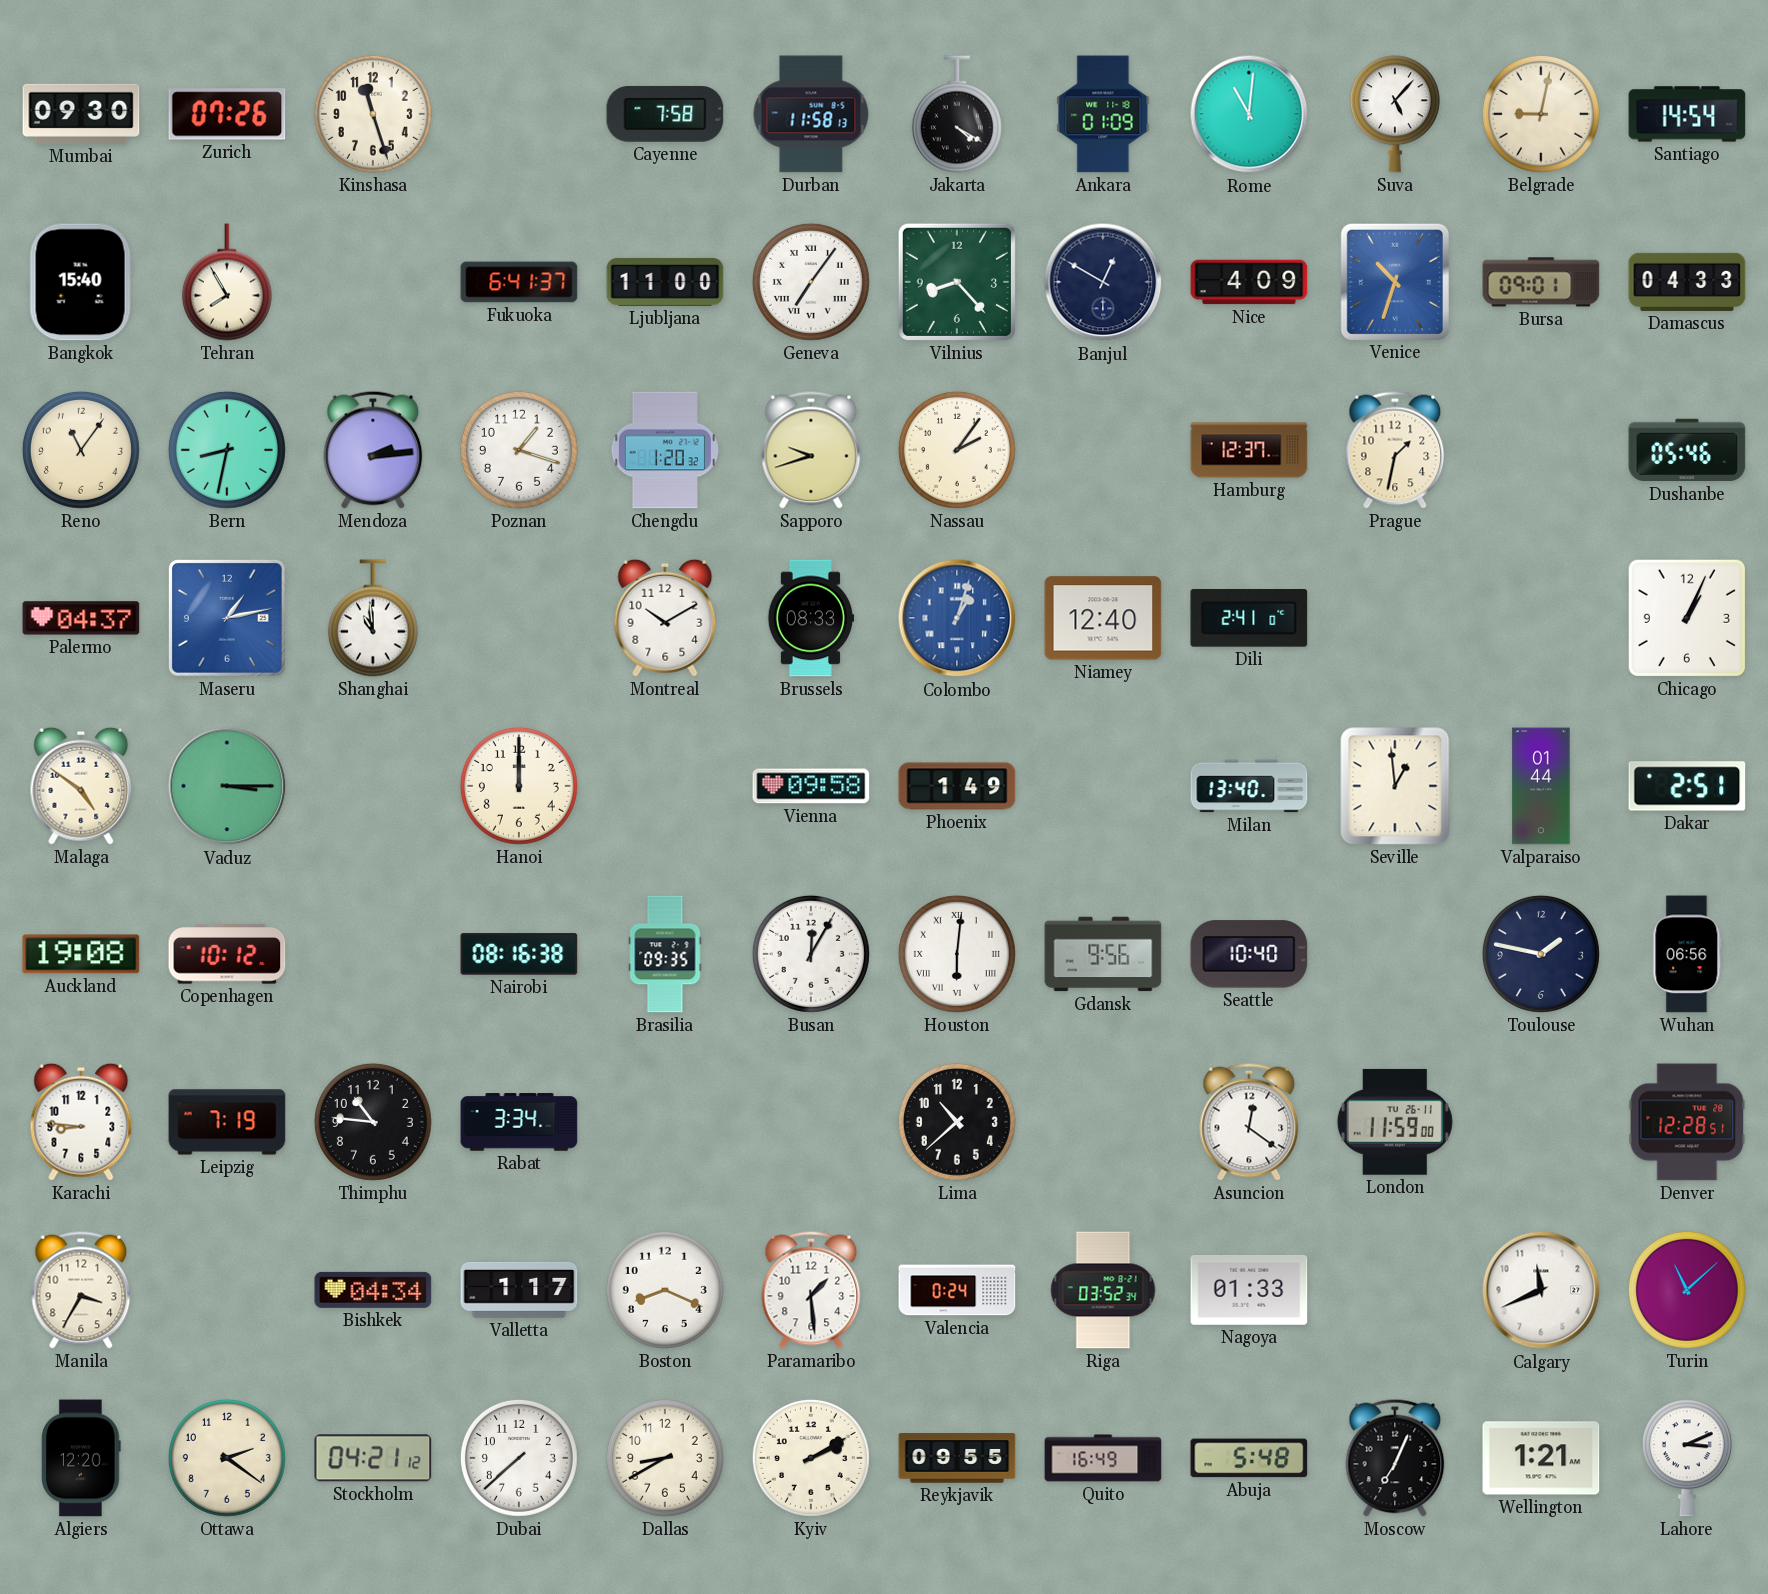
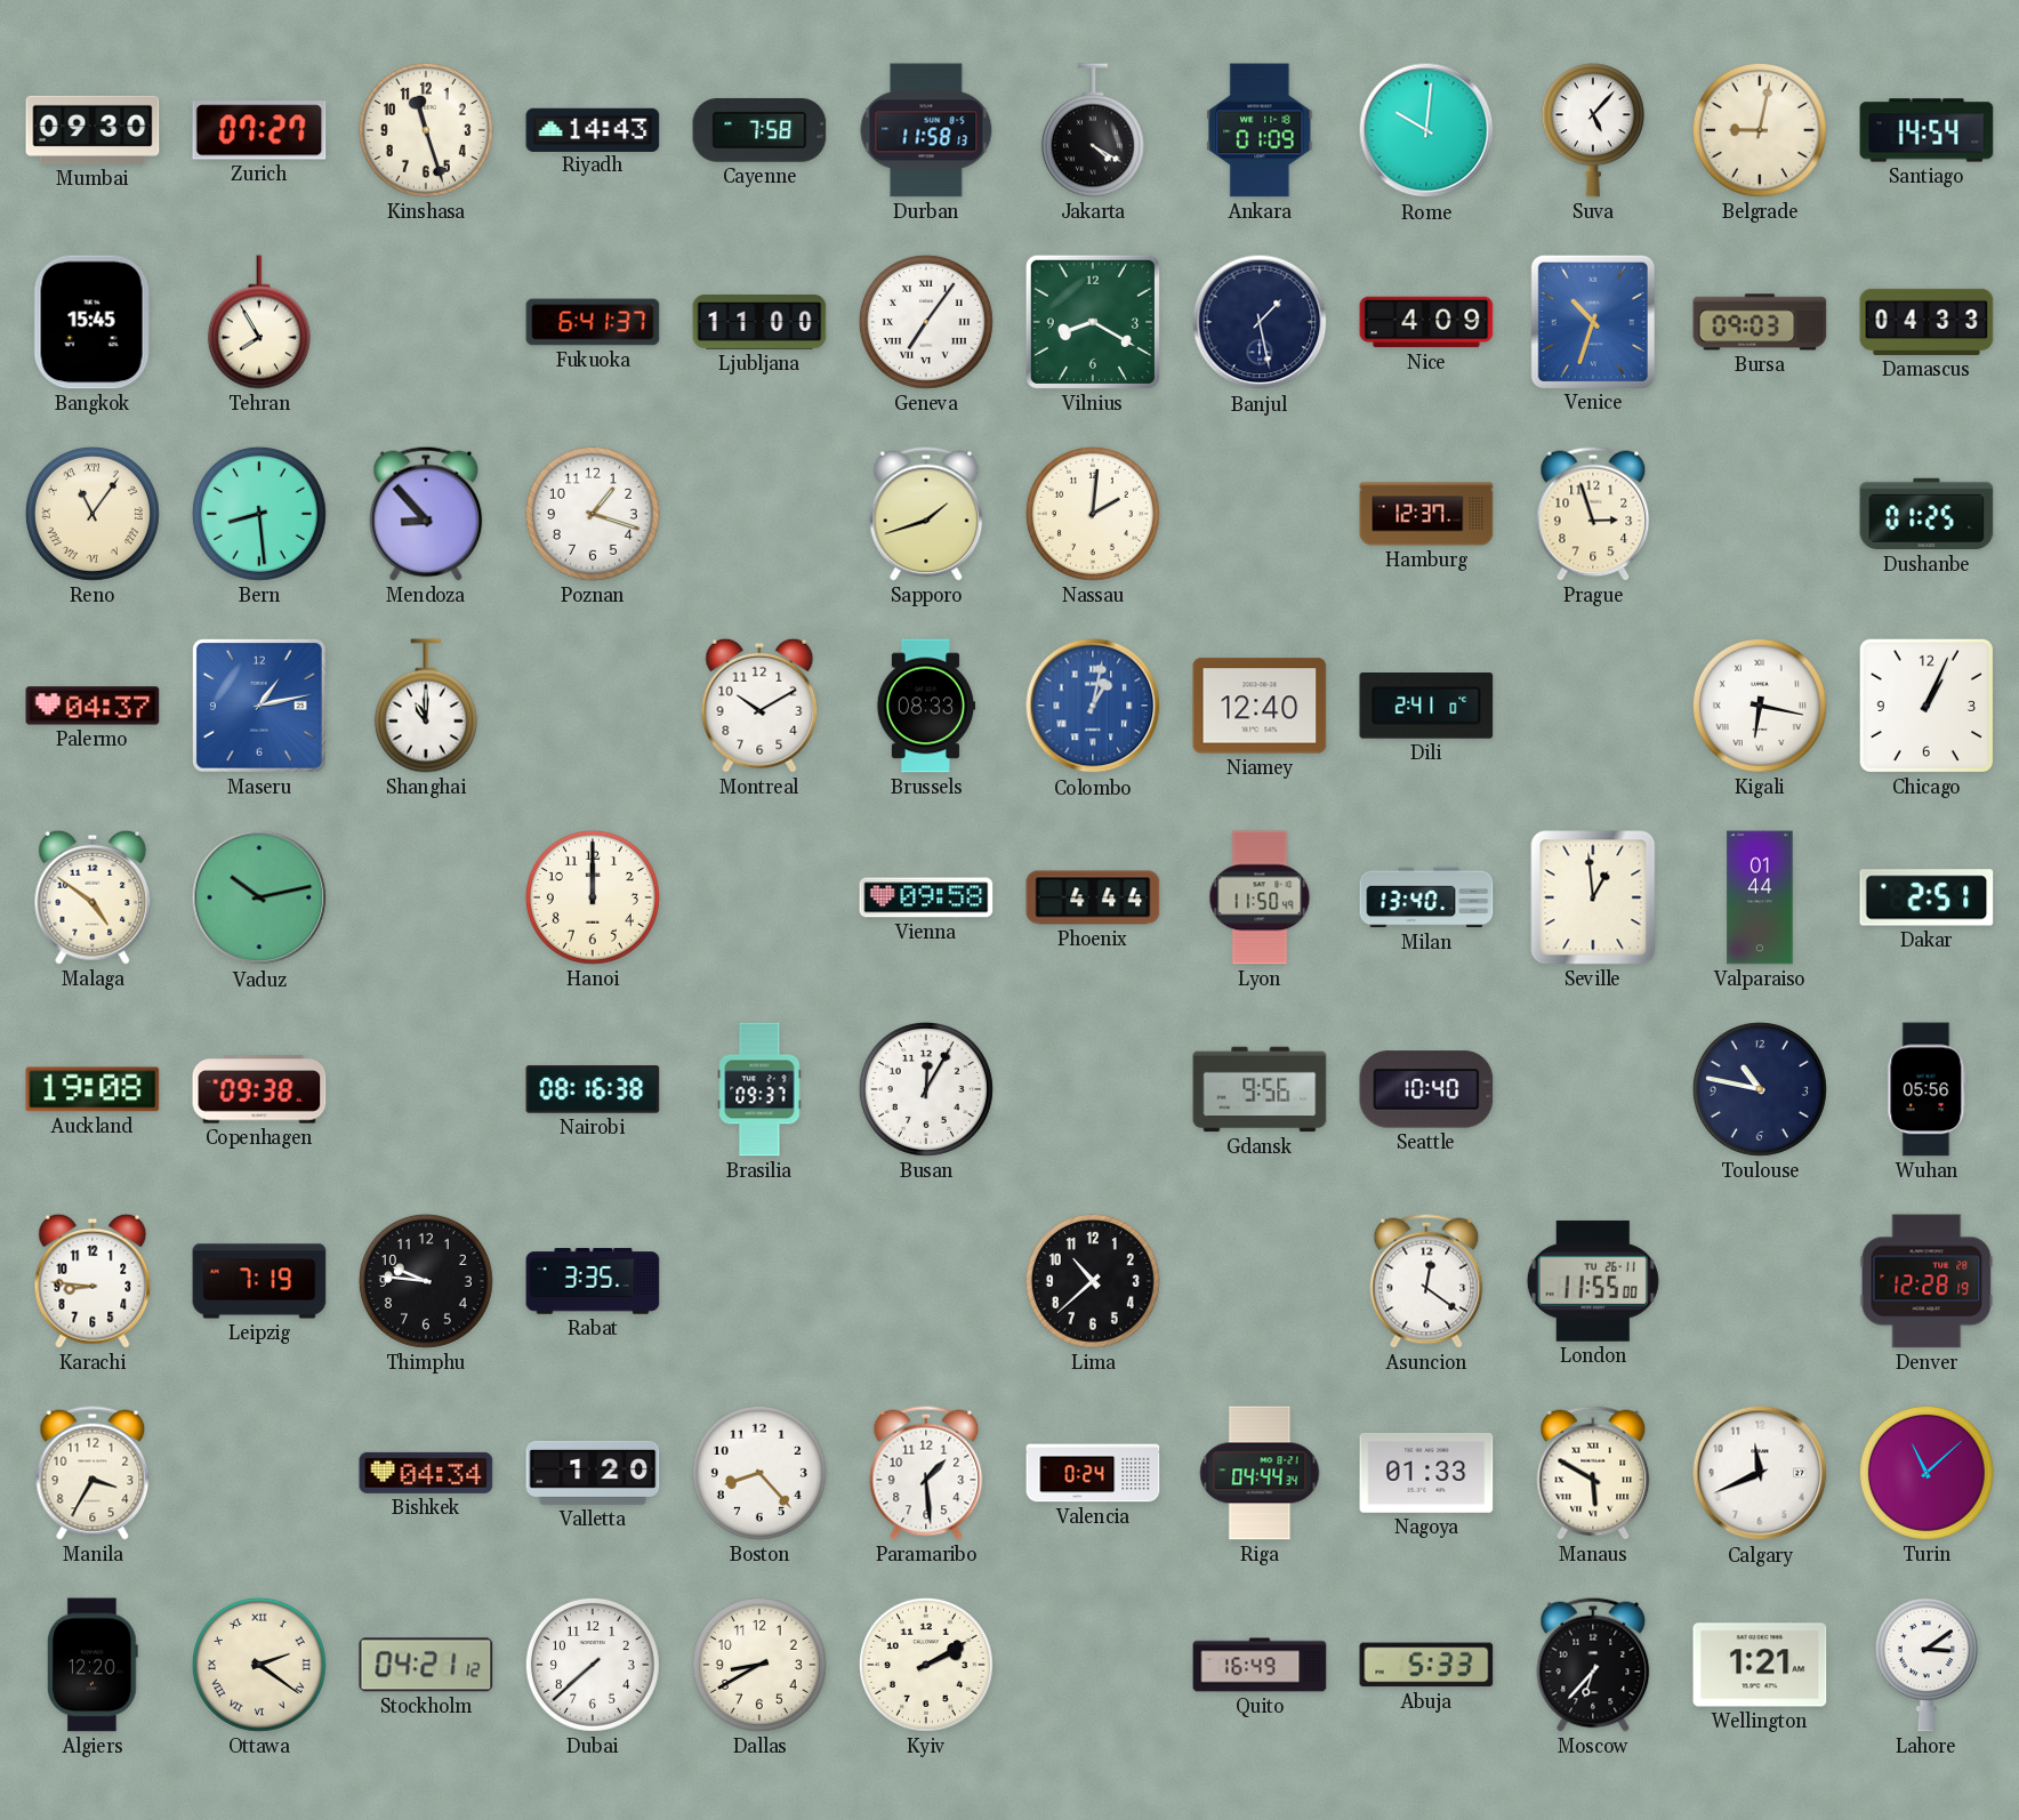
Zurich: 07:26 -> 07:27 (259, 130)
Riyadh: none -> 14:43 (593, 129)
Rome: 11:01 -> 10:01 (1426, 130)
Bangkok: 15:40 -> 15:45 (92, 322)
Vilnius: 8:23 -> 8:20 (1093, 322)
Banjul: 12:50 -> 1:28 (1260, 322)
Bursa: 09:01 -> 09:03 (1760, 322)
Reno numerals: Arabic -> Roman (92, 514)
Bern: 8:32 -> 8:29 (259, 514)
Mendoza: 2:14 -> 8:53 (426, 514)
Chengdu: 1:20 -> none (665, 450)
Sapporo: 9:42 -> 1:42 (926, 514)
Nassau: 2:06 -> 2:01 (1093, 514)
Prague: 1:32 -> 2:57 (1593, 514)
Dushanbe: 05:46 -> 01:25 (1927, 514)
Shanghai: 10:59 -> 11:00 (426, 706)
Colombo: 1:03 -> 1:02 (1093, 706)
Kigali: none -> 6:17 (1760, 706)
Vaduz: 3:15 -> 10:13 (259, 897)
Phoenix: 1:49 -> 4:44 (1093, 897)
Lyon: none -> 11:50 (1260, 897)
Copenhagen: 10:12 -> 09:38 (259, 1089)
Brasilia: 09:35 -> 09:37 (759, 1089)
Houston: 6:01 -> none (957, 954)
Toulouse: 1:47 -> 10:47 (1760, 1089)
Wuhan: 06:56 -> 05:56 (1927, 1089)
Thimphu: 10:46 -> 9:46 (426, 1281)
Rabat: 3:34 -> 3:35 (593, 1281)
London: 11:59 -> 11:55 (1593, 1281)
Denver: 12:28:51 -> 12:28:19 (1927, 1281)
Valletta: 1:17 -> 1:20 (593, 1473)
Boston: 8:19 -> 8:23 (759, 1473)
Riga: 03:52 -> 04:44 (1260, 1473)
Manaus: none -> 5:50 (1593, 1473)
Ottawa numerals: Arabic -> Roman (259, 1665)
Reykjavik: 09:55 -> none (957, 1458)
Abuja: 5:48 -> 5:33 (1426, 1665)
Moscow: 7:04 -> 6:37 (1593, 1665)
Lahore: 3:11 -> 3:09 (1927, 1665)
